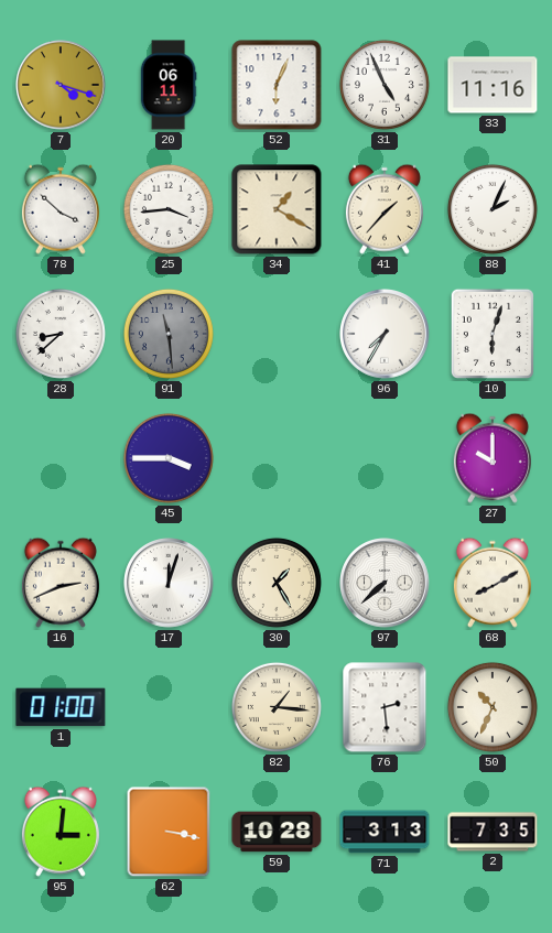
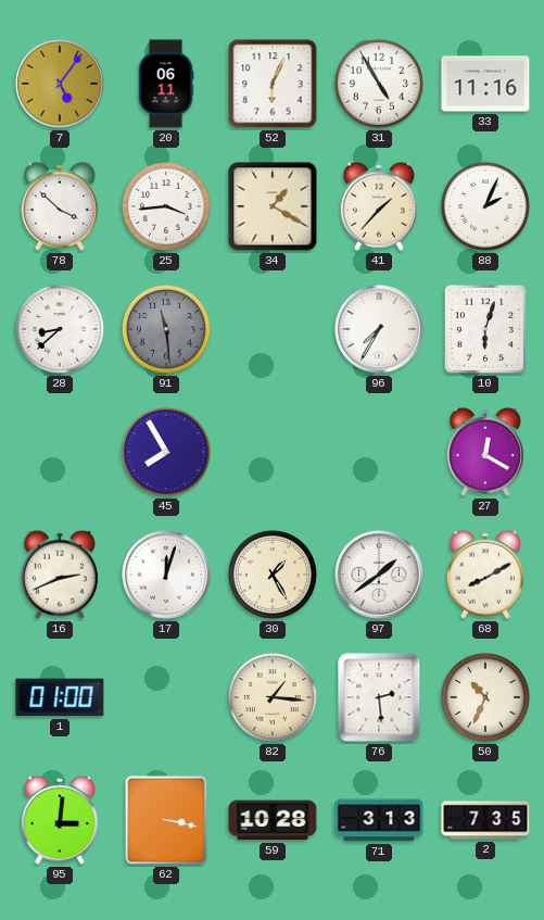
7: 4:18 -> 5:06 (61, 85)
31: 4:56 -> 4:55 (379, 84)
45: 3:45 -> 7:55 (166, 452)
27: 10:00 -> 12:20 (485, 452)
97: 7:38 -> 1:39 (380, 576)
